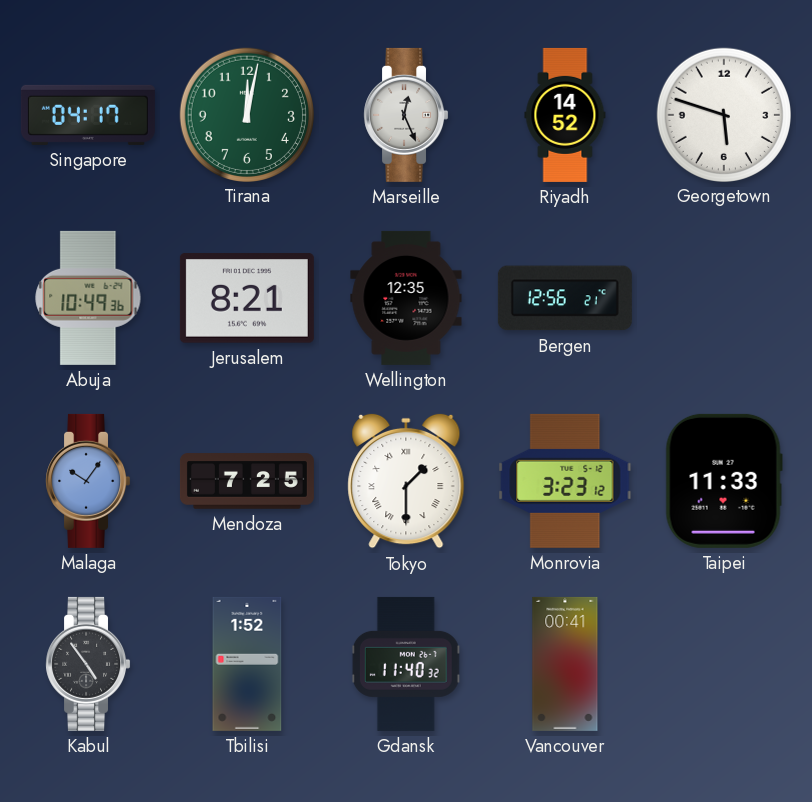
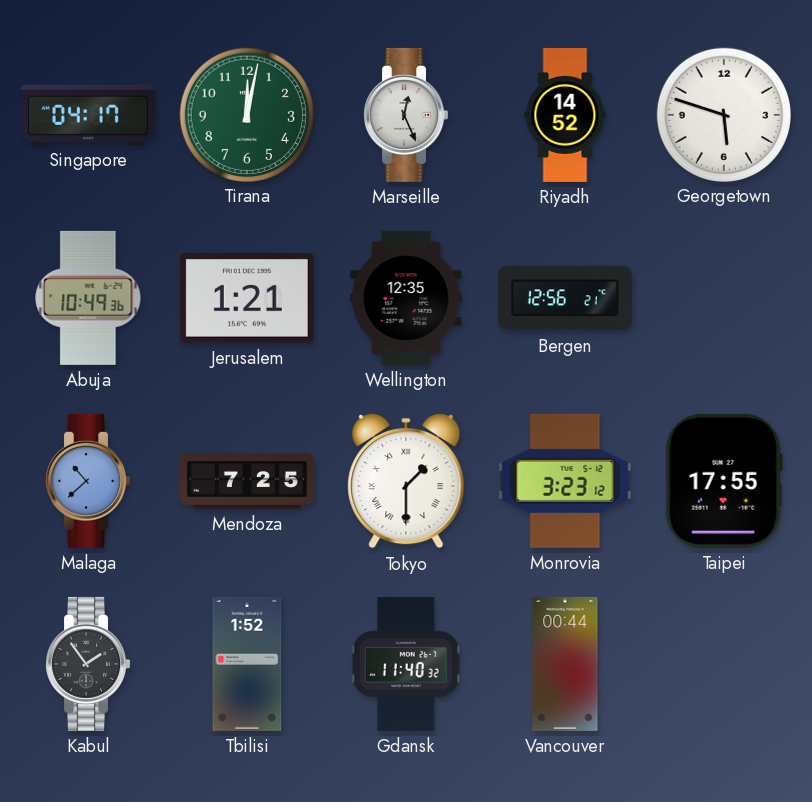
Jerusalem: 8:21 -> 1:21 (247, 298)
Malaga: 10:06 -> 10:38 (88, 481)
Taipei: 11:33 -> 17:55 (724, 481)
Kabul: 4:54 -> 1:54 (88, 664)
Vancouver: 00:41 -> 00:44 (565, 664)
